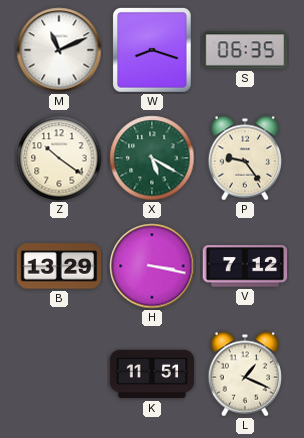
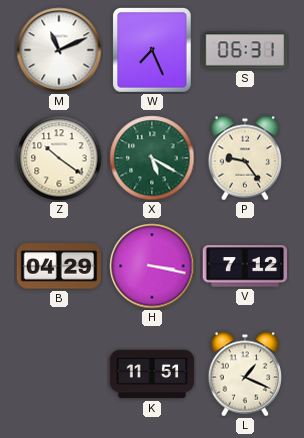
W: 8:18 -> 7:26 (153, 51)
S: 06:35 -> 06:31 (244, 50)
B: 13:29 -> 04:29 (59, 266)
